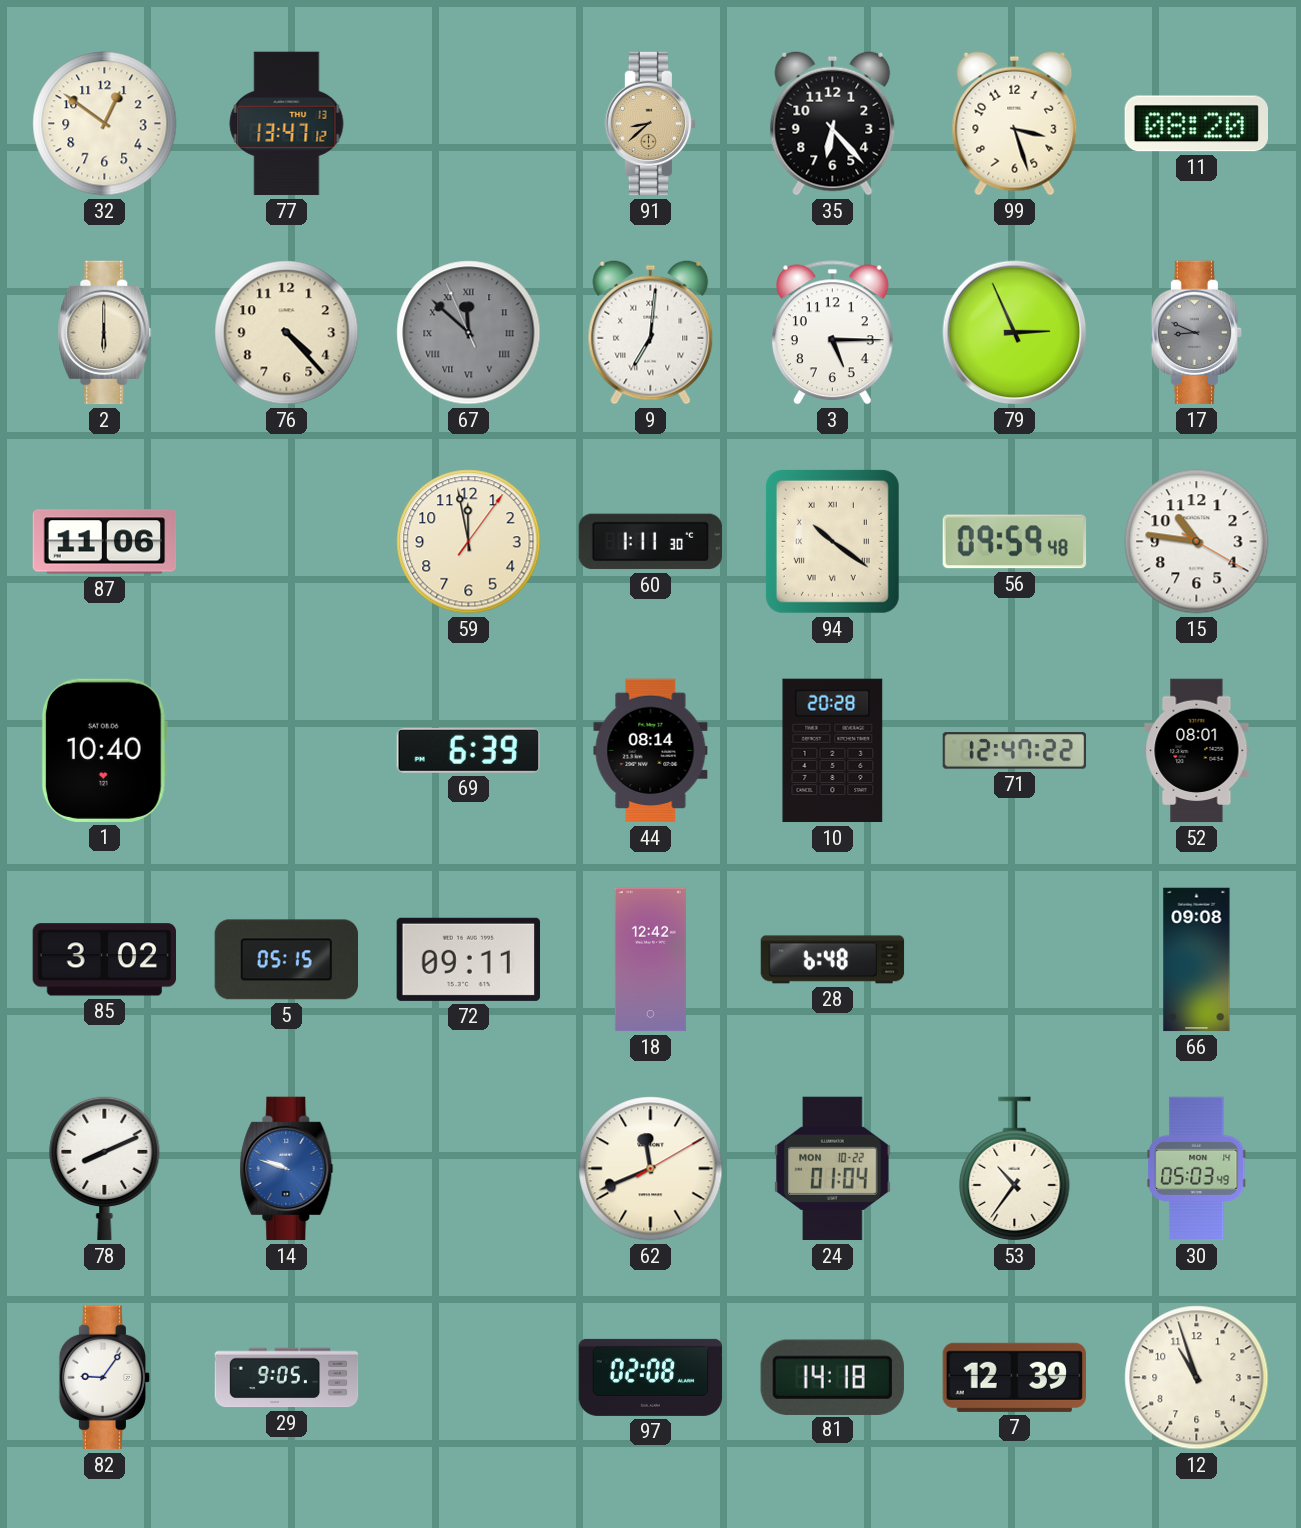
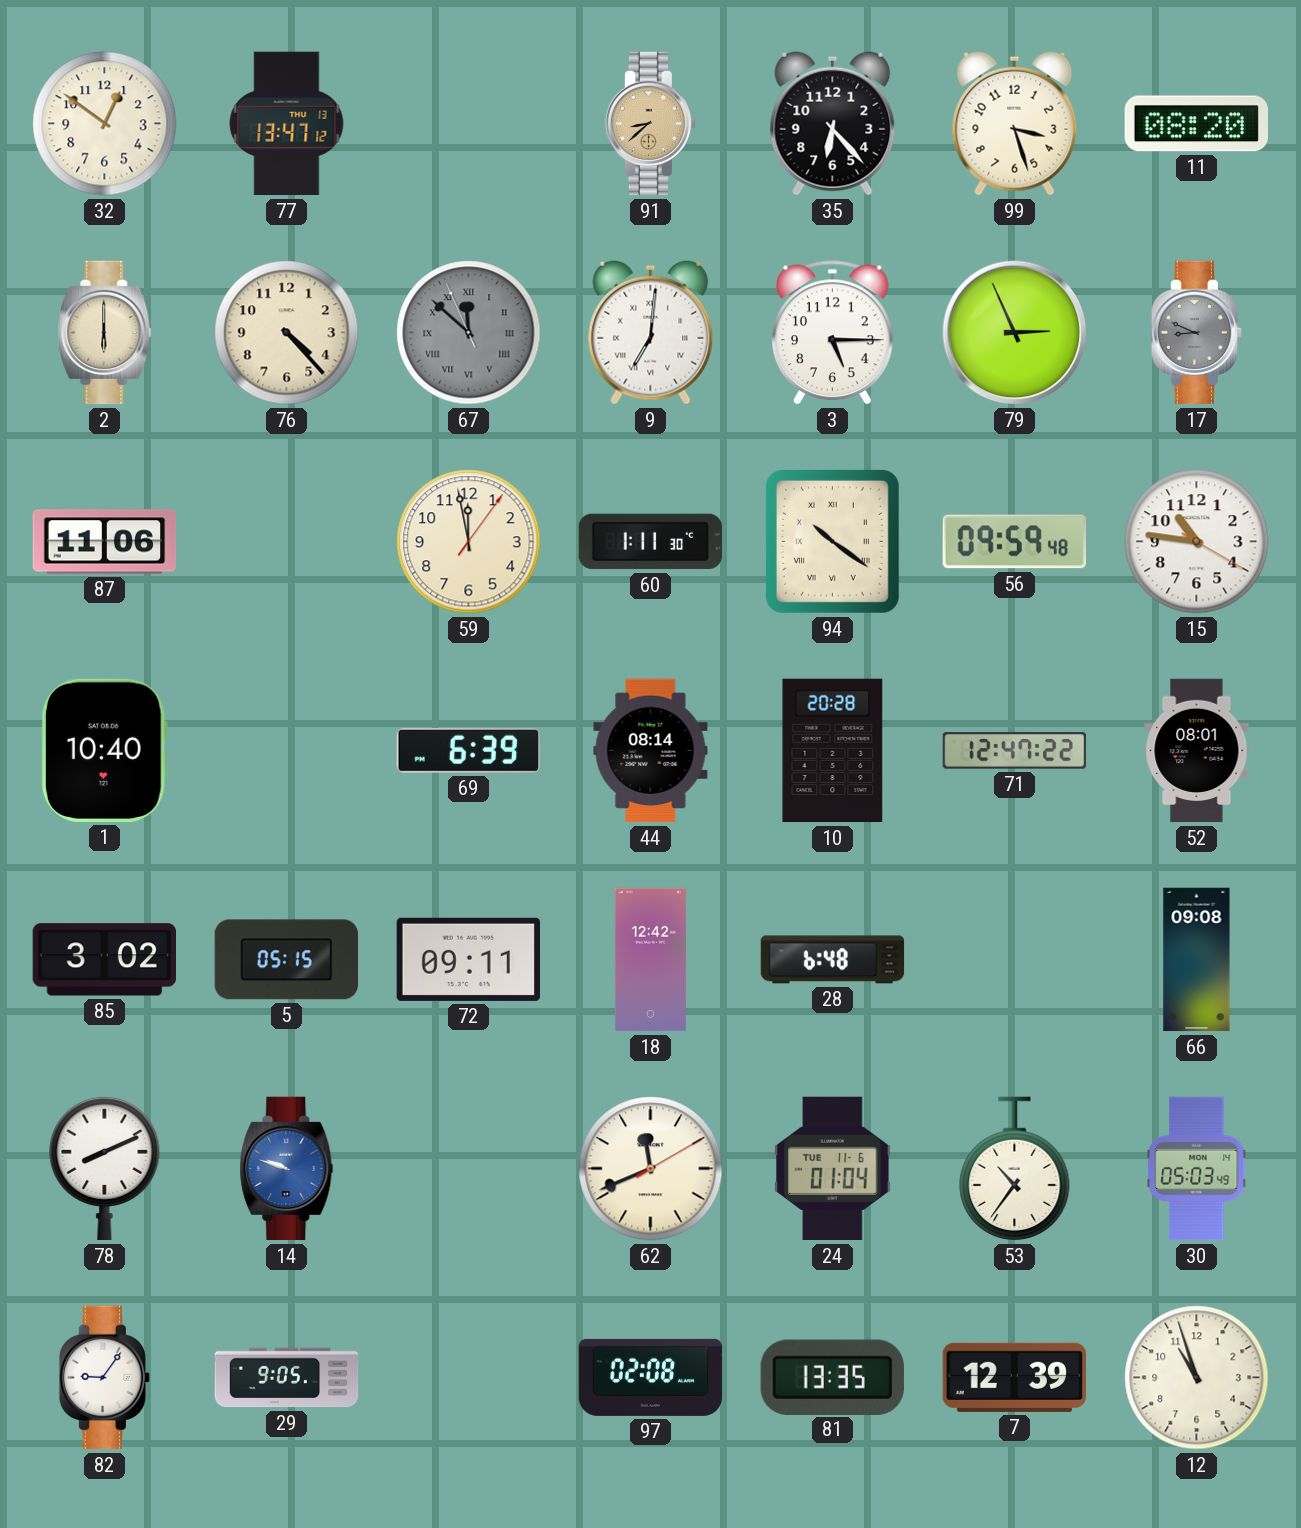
24 date: MON 10-22 -> TUE 11-6 (833, 1169)
81: 14:18 -> 13:35 (832, 1377)
